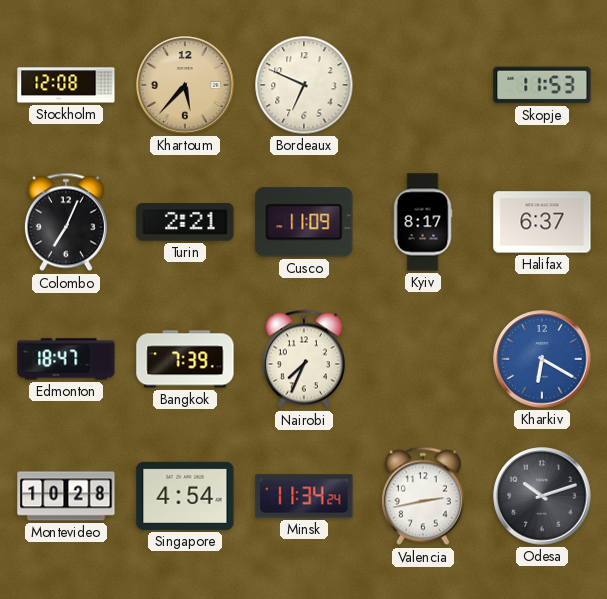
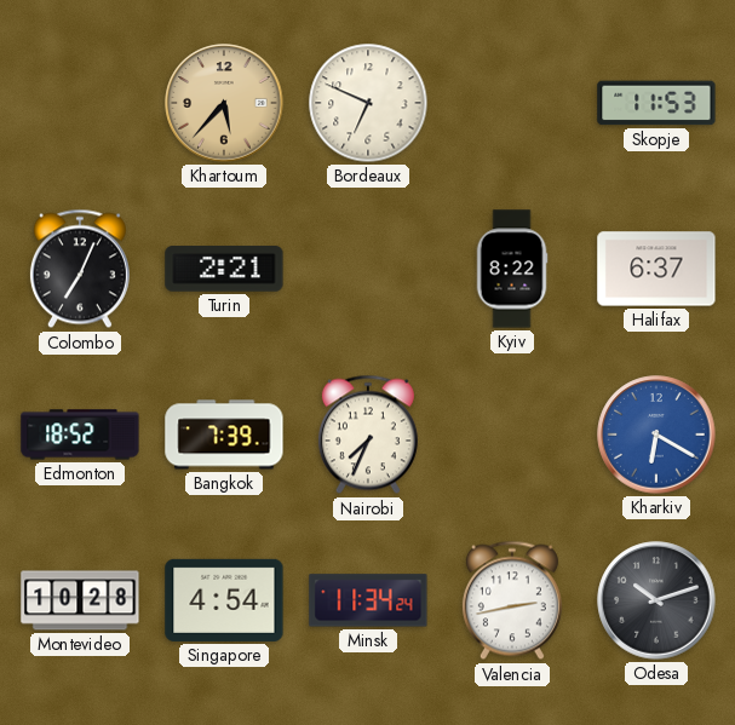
Stockholm: 12:08 -> none (66, 85)
Cusco: 11:09 -> none (304, 222)
Kyiv: 8:17 -> 8:22 (512, 269)
Edmonton: 18:47 -> 18:52 (80, 435)
